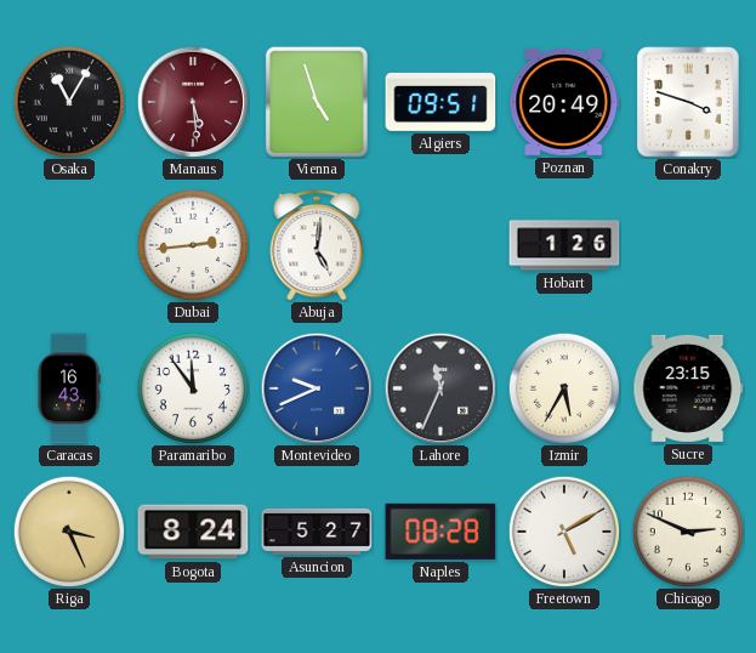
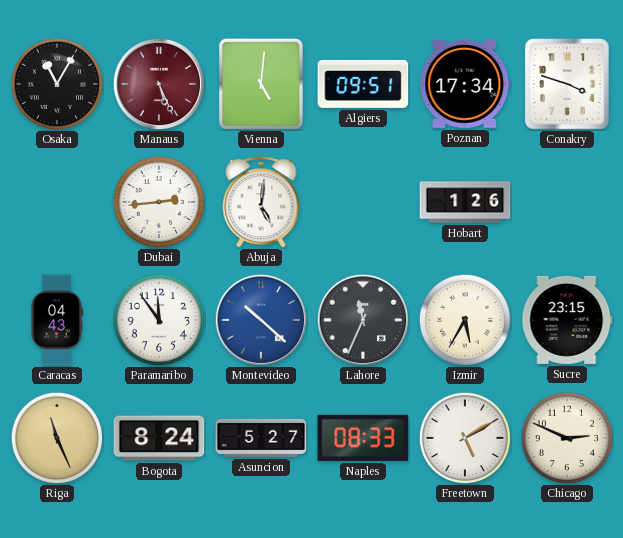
Manaus: 5:29 -> 5:26 (158, 83)
Vienna: 4:57 -> 5:01 (261, 84)
Poznan: 20:49 -> 17:34 (465, 84)
Caracas: 16:43 -> 04:43 (57, 320)
Montevideo: 9:41 -> 10:22 (260, 319)
Riga: 3:26 -> 11:26 (56, 437)
Naples: 08:28 -> 08:33 (363, 438)
